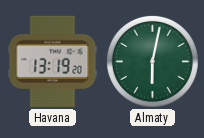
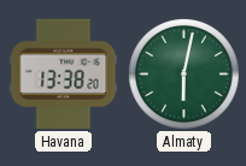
Havana: 13:19 -> 13:38 (64, 75)
